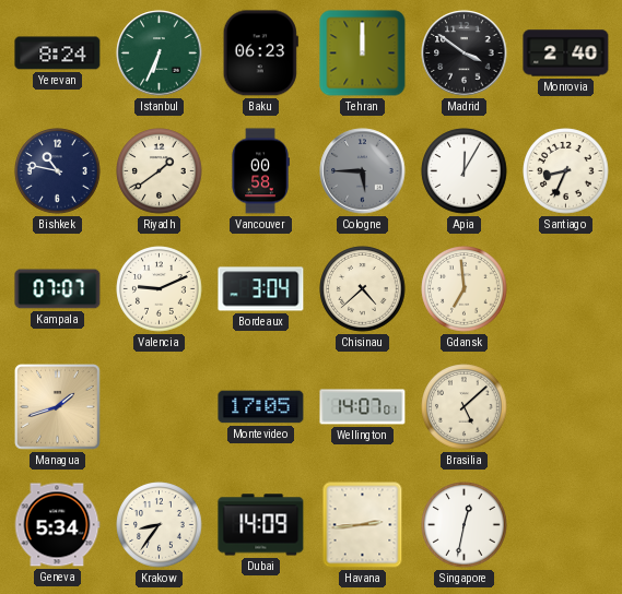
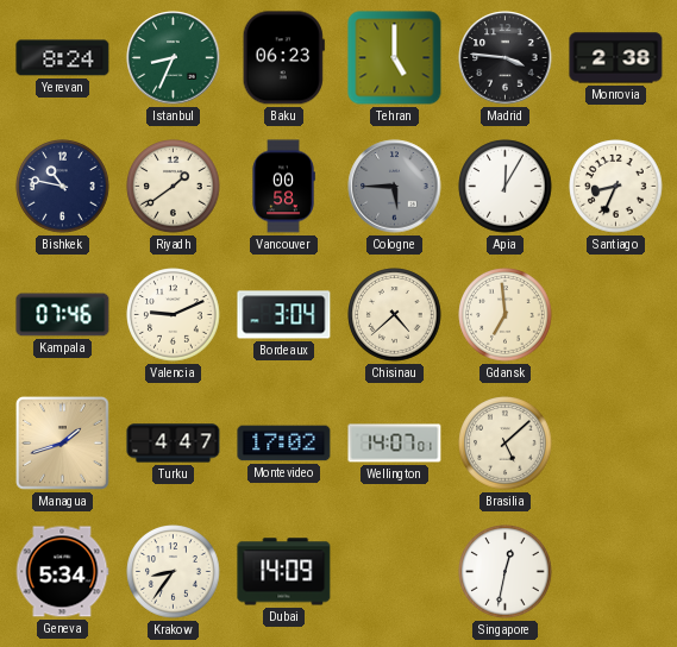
Istanbul: 6:34 -> 8:34 (174, 58)
Tehran: 12:00 -> 5:00 (395, 58)
Madrid: 3:51 -> 3:46 (506, 58)
Monrovia: 2:40 -> 2:38 (616, 58)
Kampala: 07:07 -> 07:46 (63, 315)
Turku: none -> 4:47 (174, 444)
Montevideo: 17:05 -> 17:02 (284, 444)
Havana: 2:44 -> none (363, 525)
